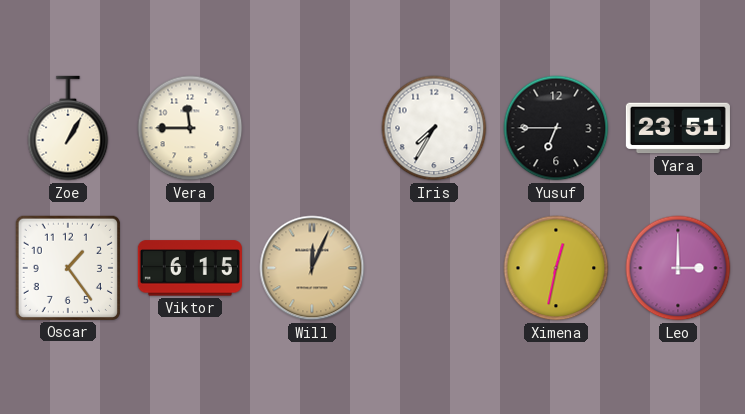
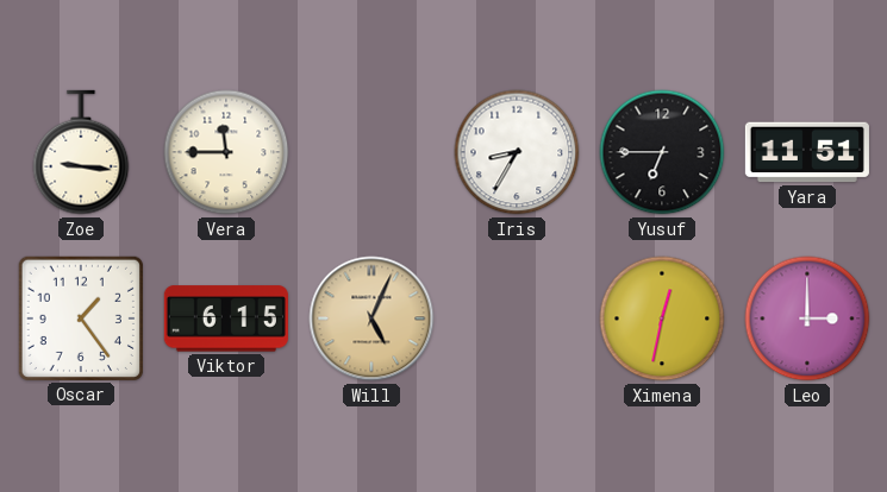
Zoe: 1:05 -> 9:16 (81, 152)
Iris: 7:35 -> 8:35 (517, 152)
Yara: 23:51 -> 11:51 (807, 152)
Will: 12:04 -> 5:04 (371, 318)
